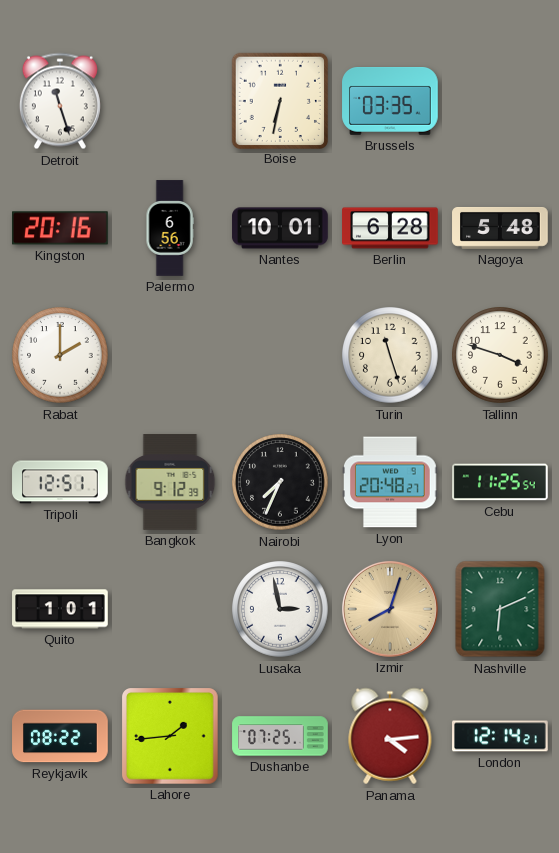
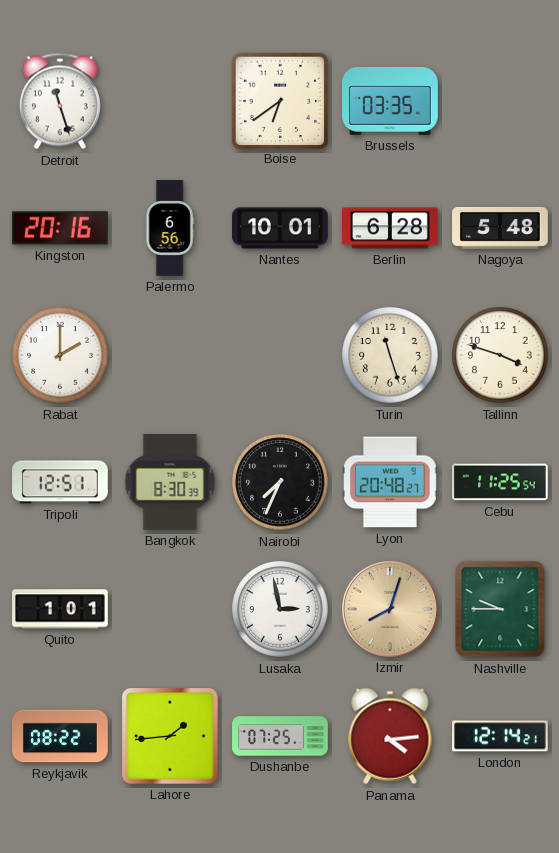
Boise: 6:32 -> 6:39 (279, 100)
Bangkok: 9:12 -> 8:30 (170, 482)
Nashville: 6:11 -> 9:45 (500, 609)
